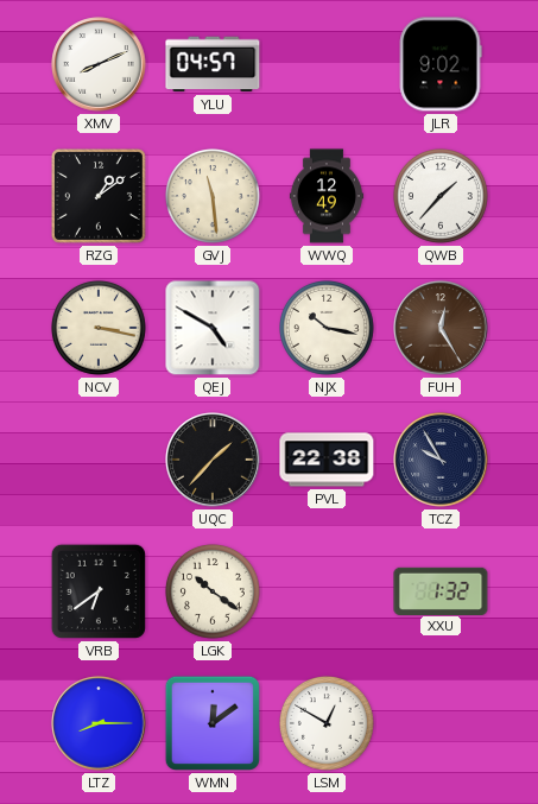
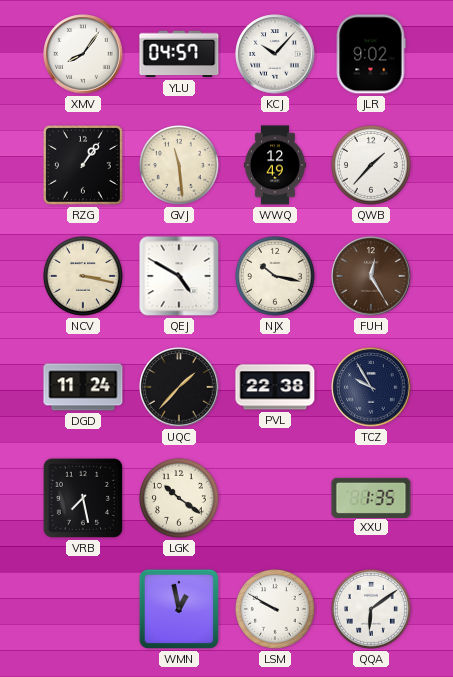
XMV: 8:11 -> 8:06 (83, 54)
KCJ: none -> 10:07 (275, 54)
RZG: 1:09 -> 1:06 (83, 165)
DGD: none -> 11:24 (83, 387)
VRB: 6:39 -> 7:28 (83, 498)
XXU: 1:32 -> 1:35 (371, 497)
LTZ: 8:15 -> none (99, 723)
WMN: 12:09 -> 12:58 (179, 609)
LSM: 12:50 -> 9:50 (275, 609)
QQA: none -> 6:09 (371, 609)
